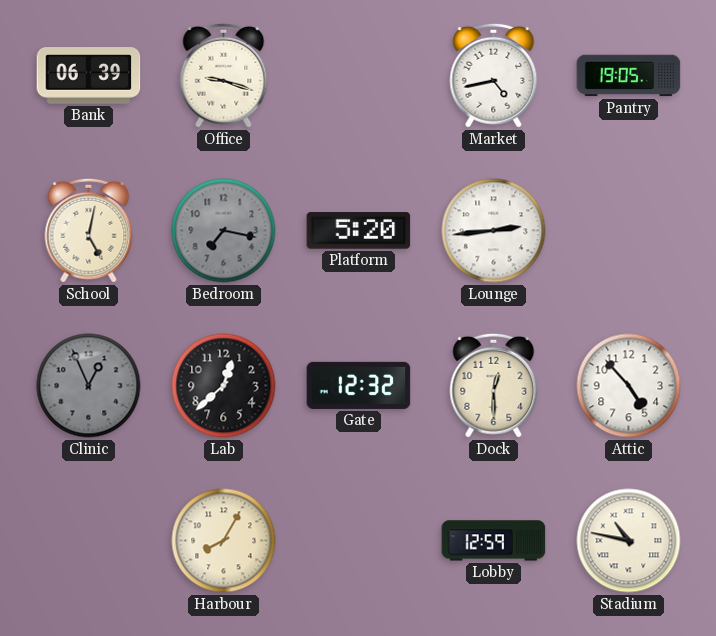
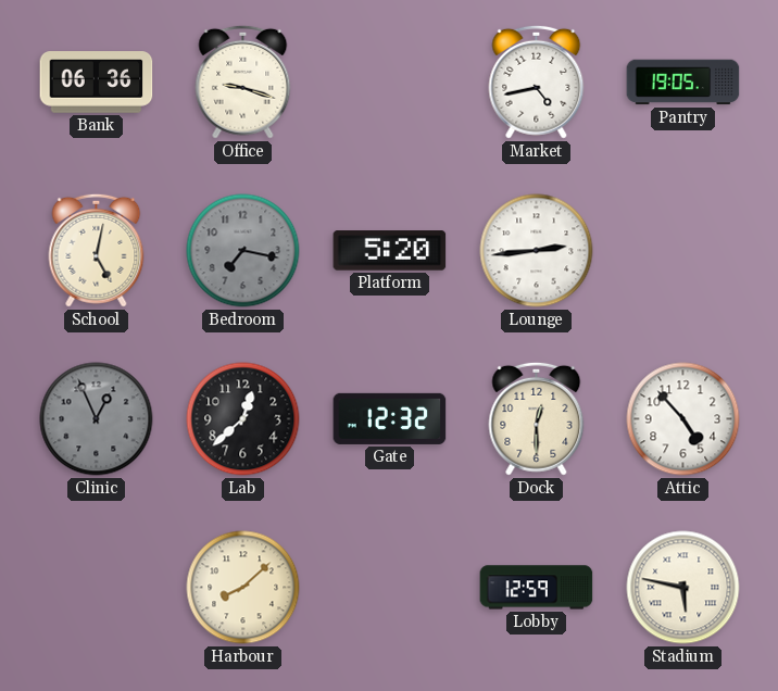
Bank: 06:39 -> 06:36 (97, 83)
Harbour: 8:05 -> 8:08 (243, 588)
Stadium: 10:47 -> 5:47 (683, 588)
